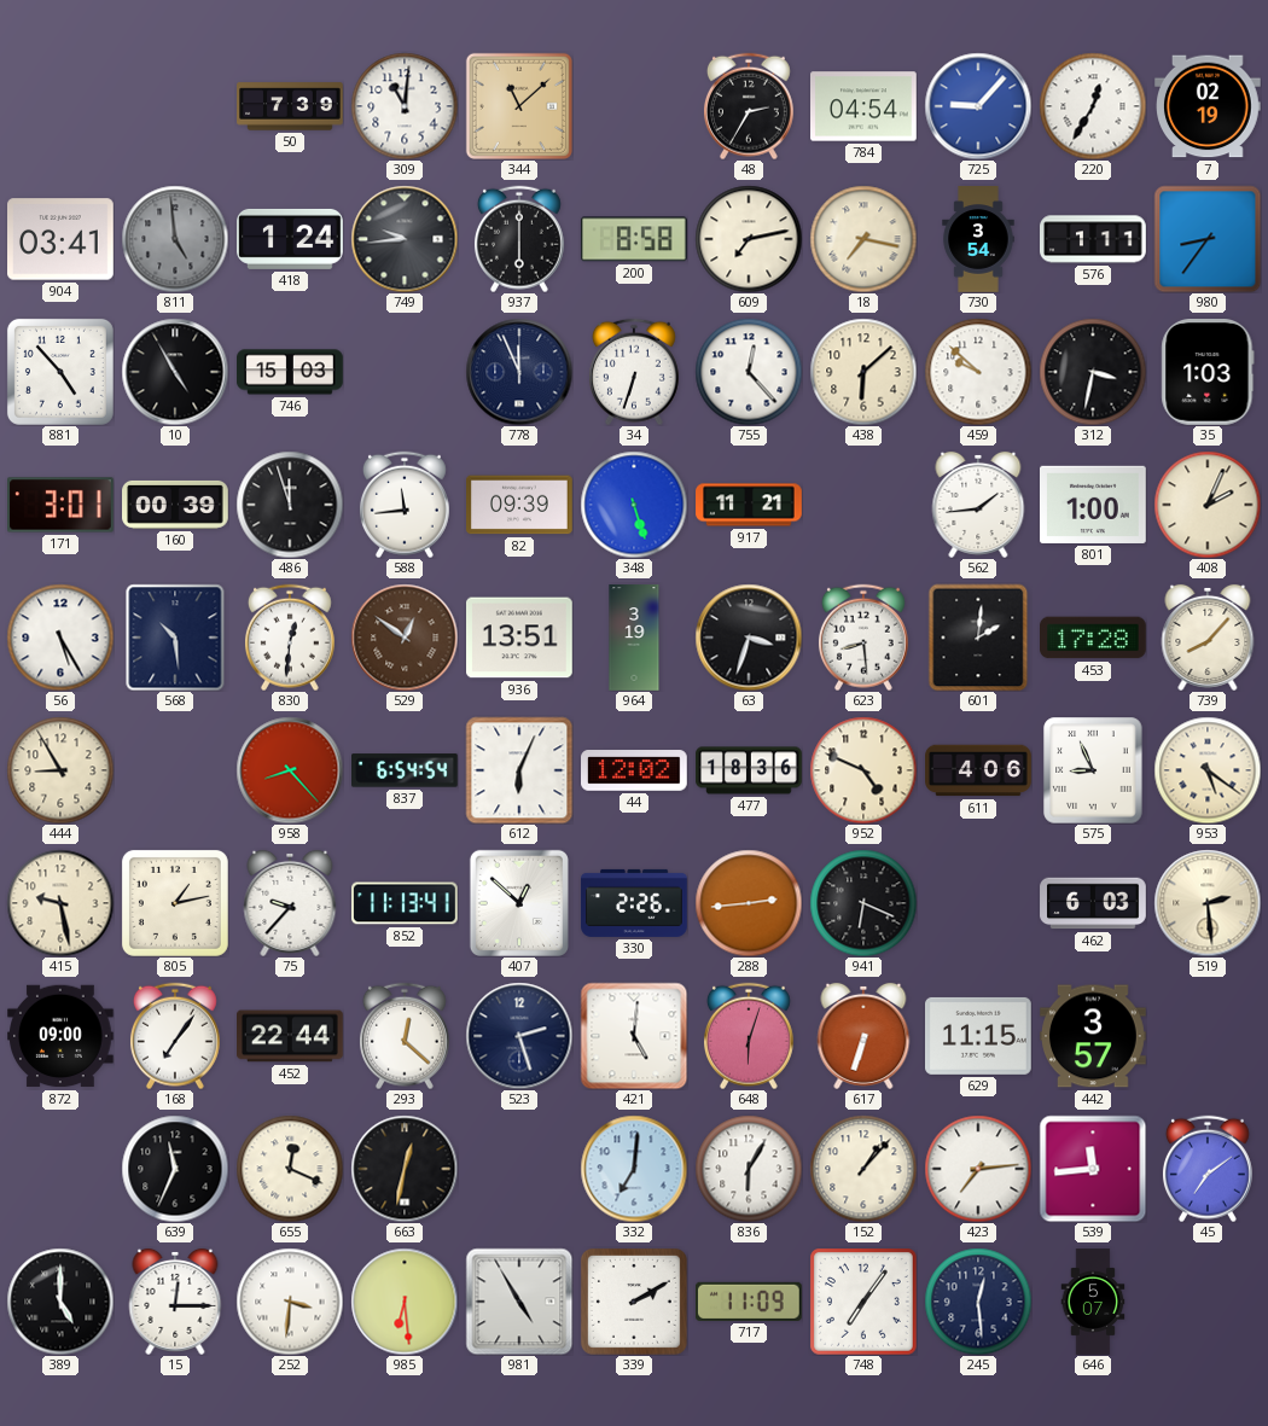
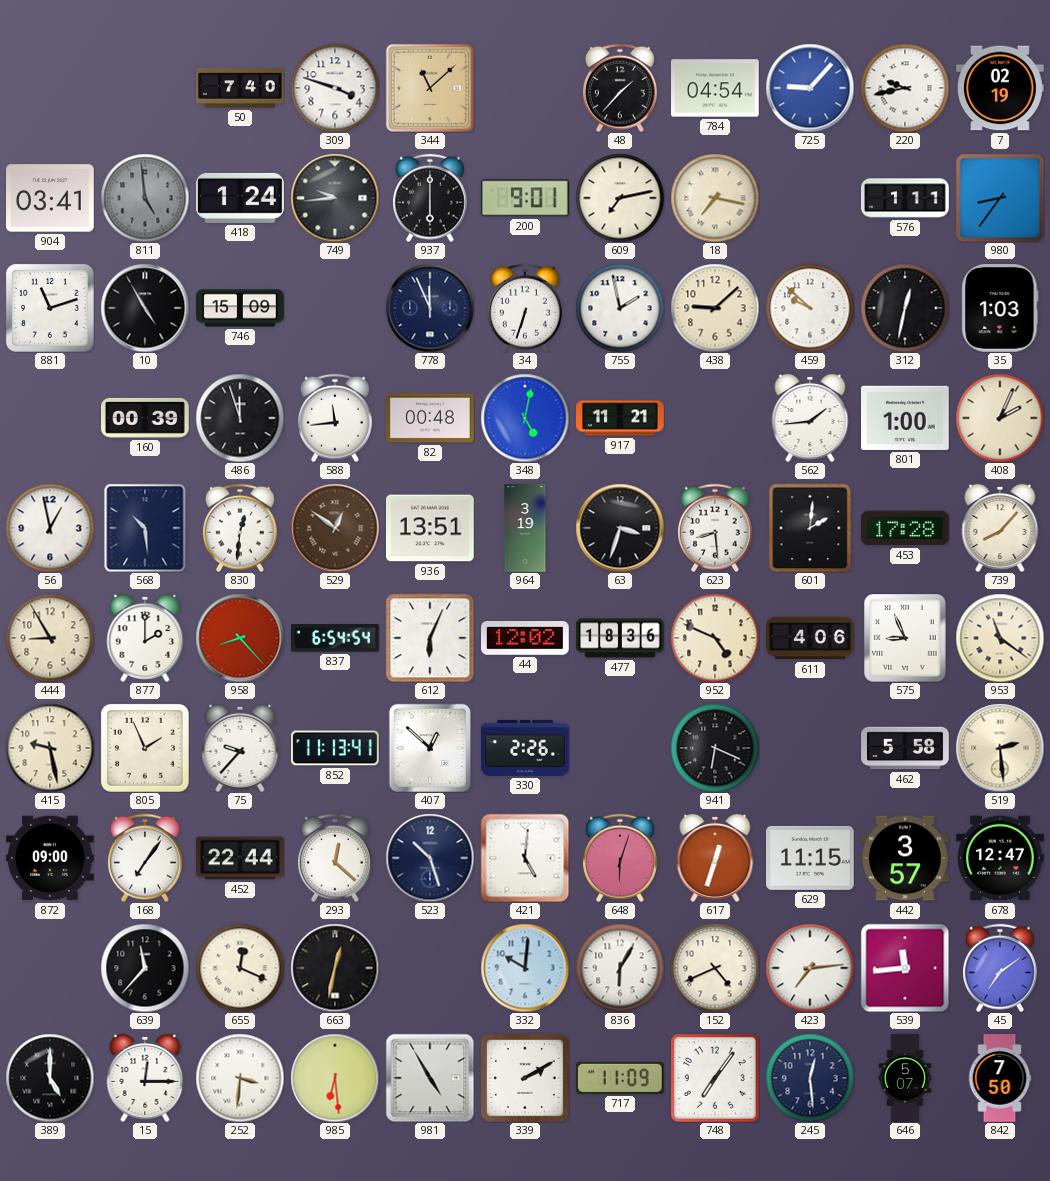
50: 7:39 -> 7:40 (240, 88)
309: 11:01 -> 3:48 (335, 88)
48: 2:35 -> 1:37 (620, 88)
220: 12:35 -> 9:43 (905, 88)
200: 8:58 -> 9:01 (525, 198)
730: 3:54 -> none (978, 239)
881: 4:53 -> 11:12 (50, 308)
746: 15:03 -> 15:09 (240, 308)
755: 12:23 -> 1:58 (620, 308)
438: 6:08 -> 9:08 (715, 308)
312: 3:32 -> 12:32 (905, 308)
171: 3:01 -> none (62, 505)
82: 09:39 -> 00:48 (431, 418)
348: 5:27 -> 5:02 (525, 418)
56: 5:25 -> 12:58 (50, 528)
877: none -> 2:00 (145, 638)
953: 5:21 -> 11:21 (1000, 638)
805: 1:13 -> 1:56 (145, 748)
288: 2:44 -> none (749, 903)
462: 6:03 -> 5:58 (905, 748)
523: 2:27 -> 10:27 (430, 858)
617: 6:33 -> 12:33 (715, 858)
678: none -> 12:47 (1001, 858)
639: 11:34 -> 11:37 (145, 968)
332: 7:01 -> 10:01 (525, 968)
152: 1:07 -> 4:41 (715, 968)
842: none -> 7:50 (1000, 1078)
